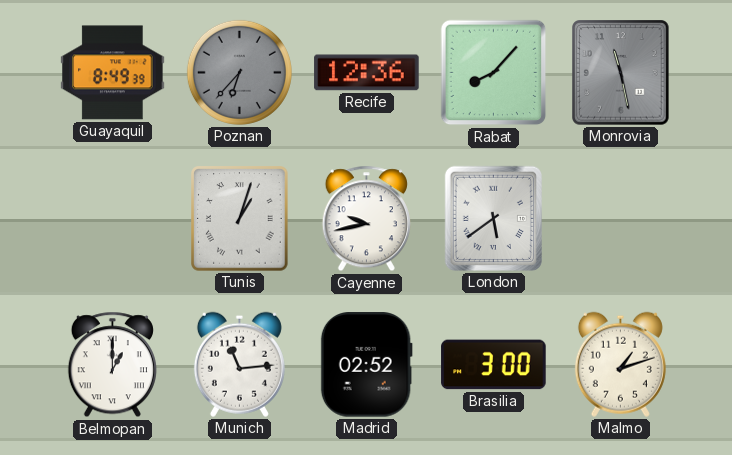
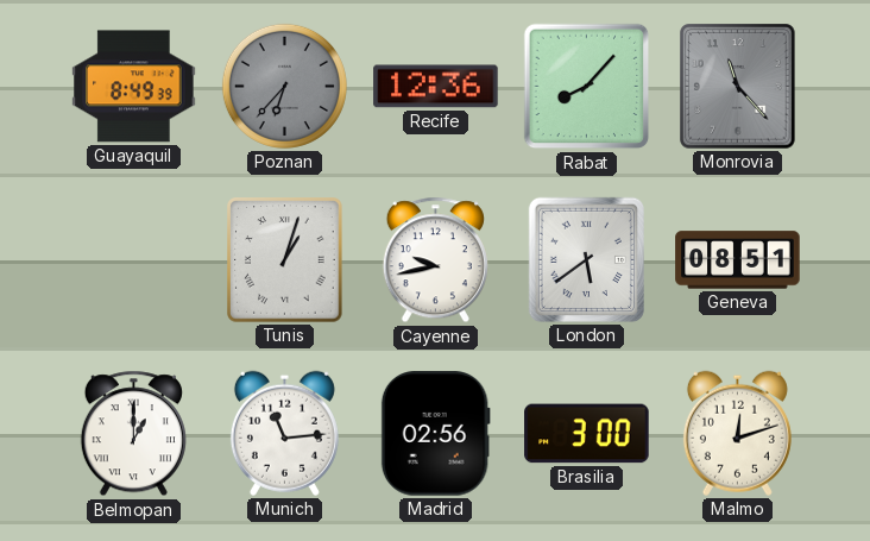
Monrovia: 11:28 -> 11:23 (738, 87)
Geneva: none -> 08:51 (738, 260)
Madrid: 02:52 -> 02:56 (435, 434)
Malmo: 1:12 -> 12:12 (737, 433)
